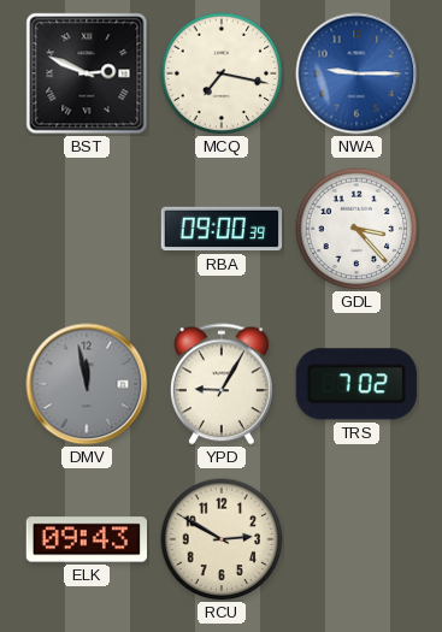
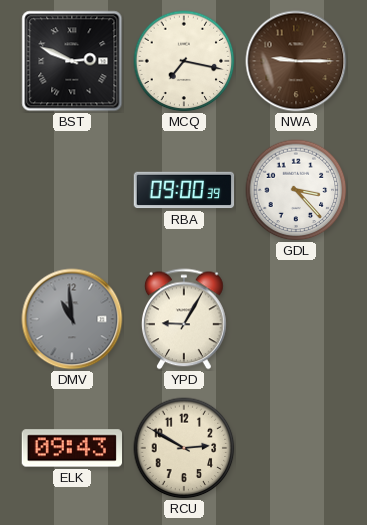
NWA dial: blue -> brown (296, 61)
DMV: 11:58 -> 10:59 (72, 319)
TRS: 7:02 -> none (356, 384)
